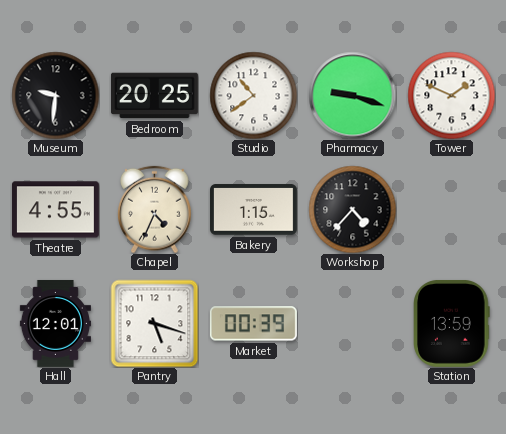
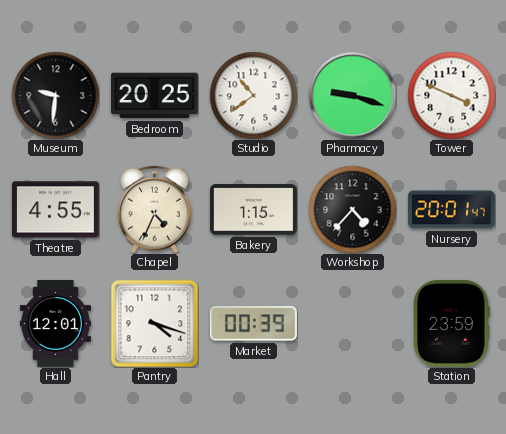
Tower: 1:49 -> 3:49 (451, 95)
Nursery: none -> 20:01 (451, 210)
Pantry: 5:18 -> 4:18 (154, 323)
Station: 13:59 -> 23:59 (452, 323)
